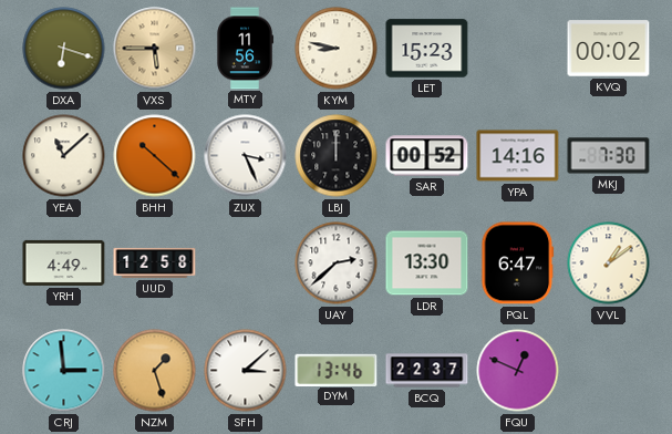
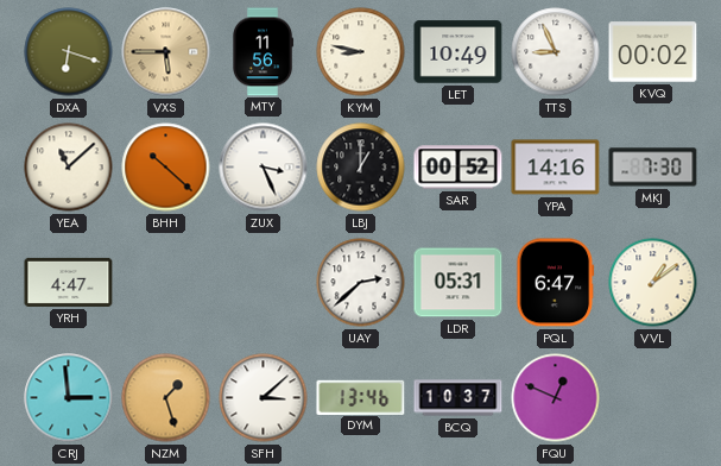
LET: 15:23 -> 10:49 (458, 52)
TTS: none -> 8:56 (556, 52)
LBJ: 12:00 -> 1:00 (361, 168)
YRH: 4:49 -> 4:47 (69, 282)
UUD: 12:58 -> none (155, 262)
LDR: 13:30 -> 05:31 (458, 283)
BCQ: 22:37 -> 10:37 (458, 398)
